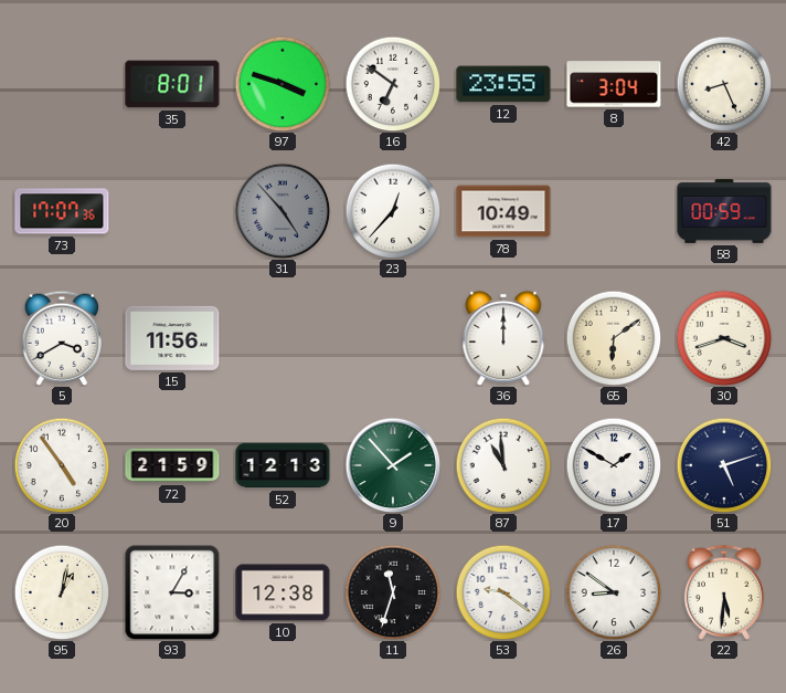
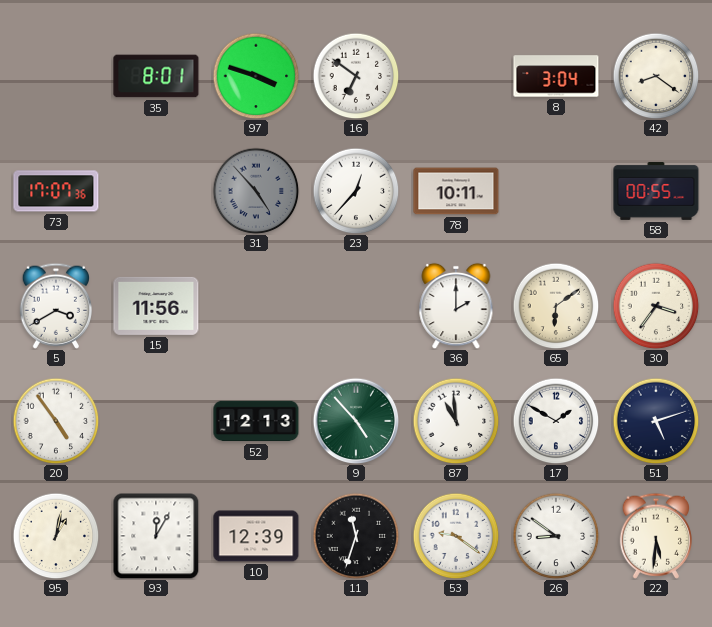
12: 23:55 -> none (503, 84)
42: 8:26 -> 8:21 (656, 76)
78: 10:49 -> 10:11 (456, 191)
58: 00:59 -> 00:55 (656, 191)
36: 12:00 -> 2:00 (456, 306)
30: 3:42 -> 3:36 (656, 306)
72: 21:59 -> none (172, 465)
9: 1:53 -> 4:53 (356, 421)
93: 3:05 -> 12:05 (156, 536)
10: 12:38 -> 12:39 (256, 536)
